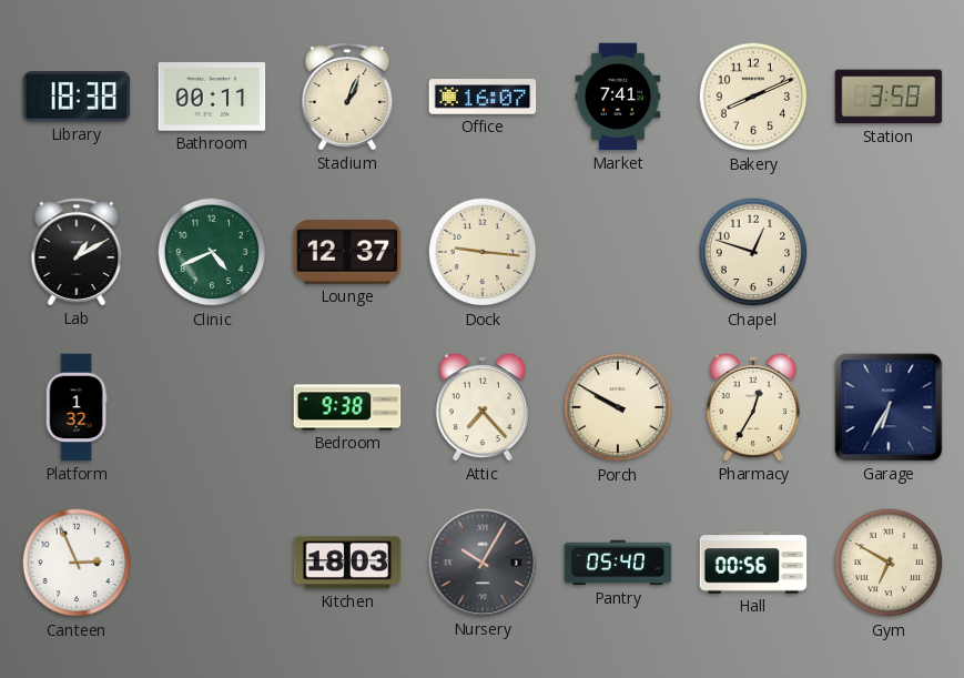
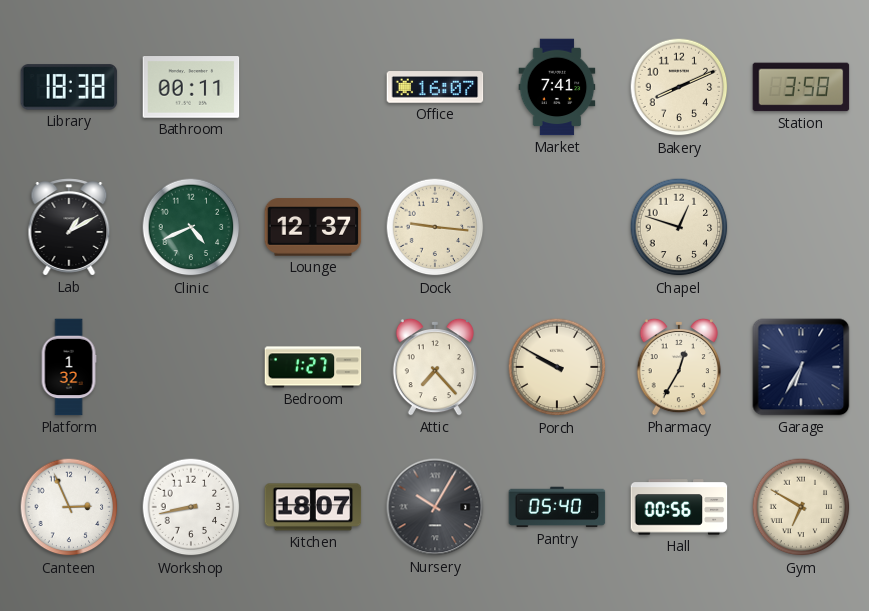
Stadium: 1:04 -> none (347, 97)
Bedroom: 9:38 -> 1:27 (313, 367)
Workshop: none -> 8:43 (191, 507)
Kitchen: 18:03 -> 18:07 (313, 507)
